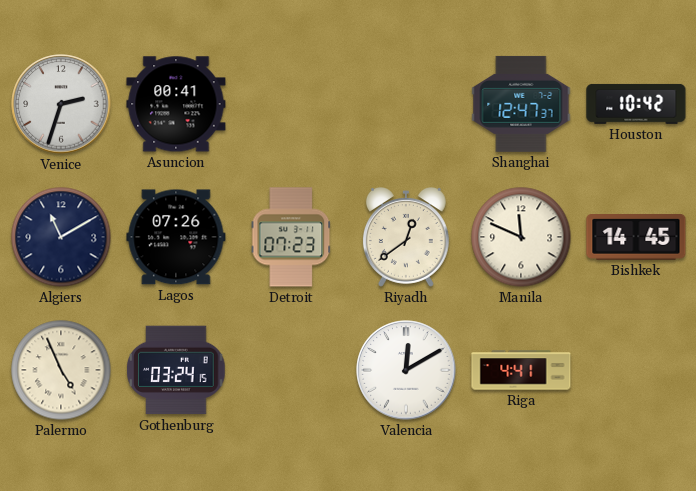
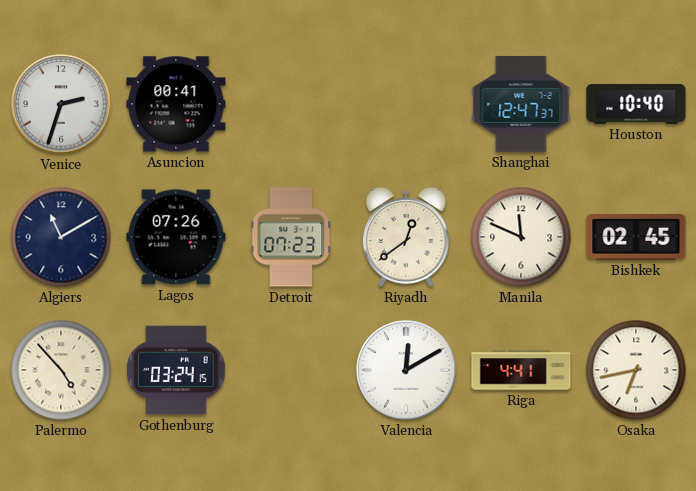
Houston: 10:42 -> 10:40 (636, 104)
Bishkek: 14:45 -> 02:45 (636, 238)
Palermo: 4:56 -> 4:53 (61, 370)
Osaka: none -> 6:43 (636, 370)
